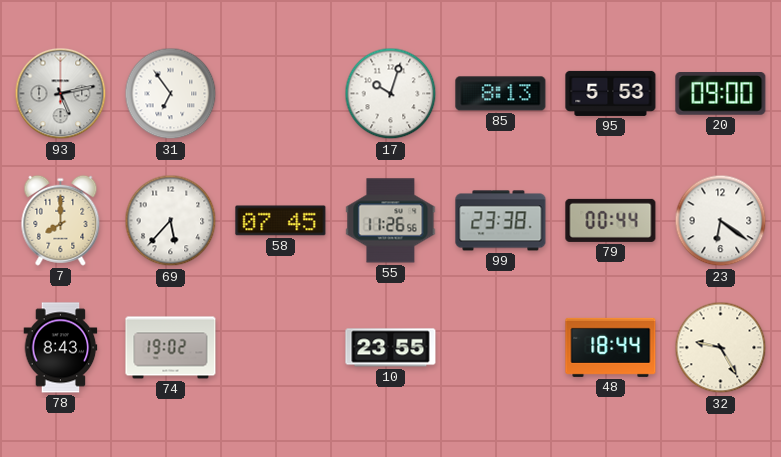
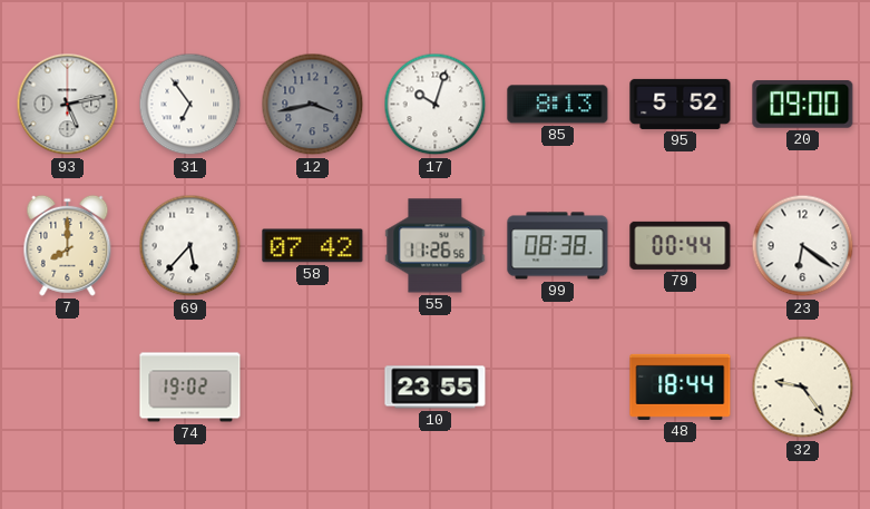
12: none -> 3:43 (313, 105)
95: 5:53 -> 5:52 (681, 104)
58: 07:45 -> 07:42 (313, 246)
99: 23:38 -> 08:38 (558, 246)
78: 8:43 -> none (61, 348)
32: 9:25 -> 9:24 (803, 388)
